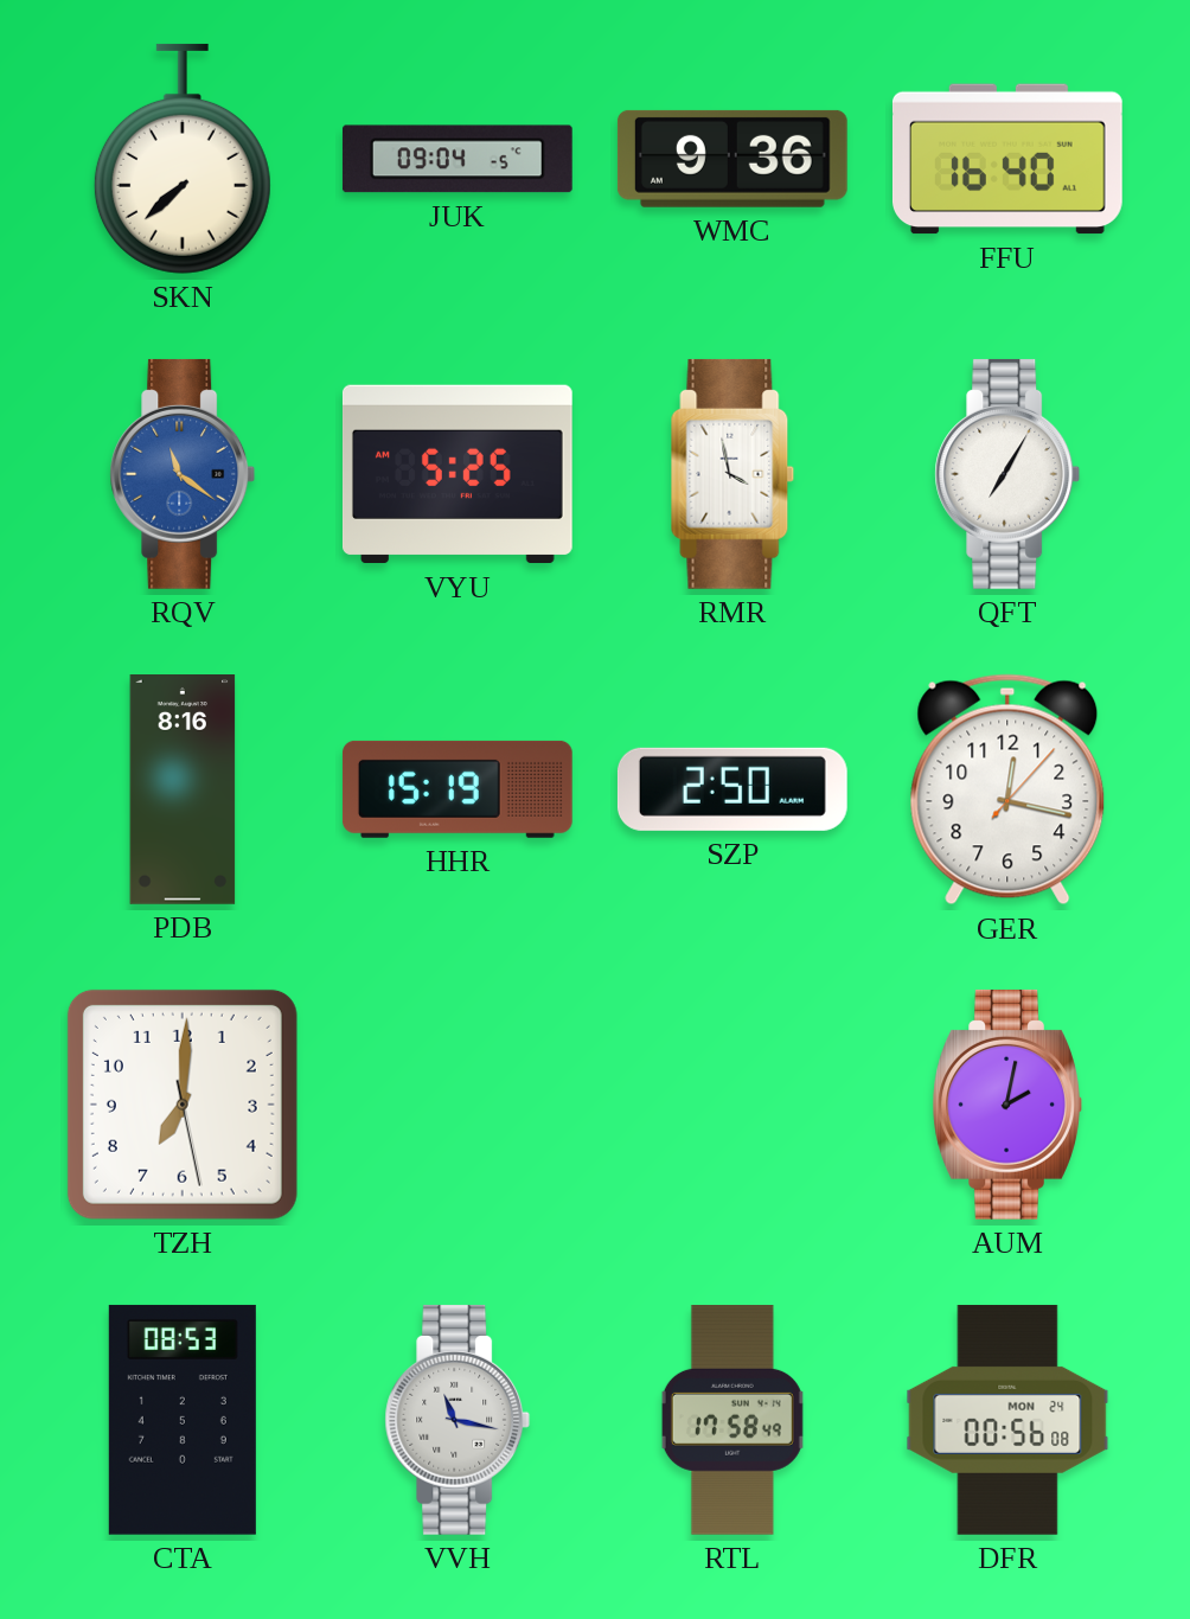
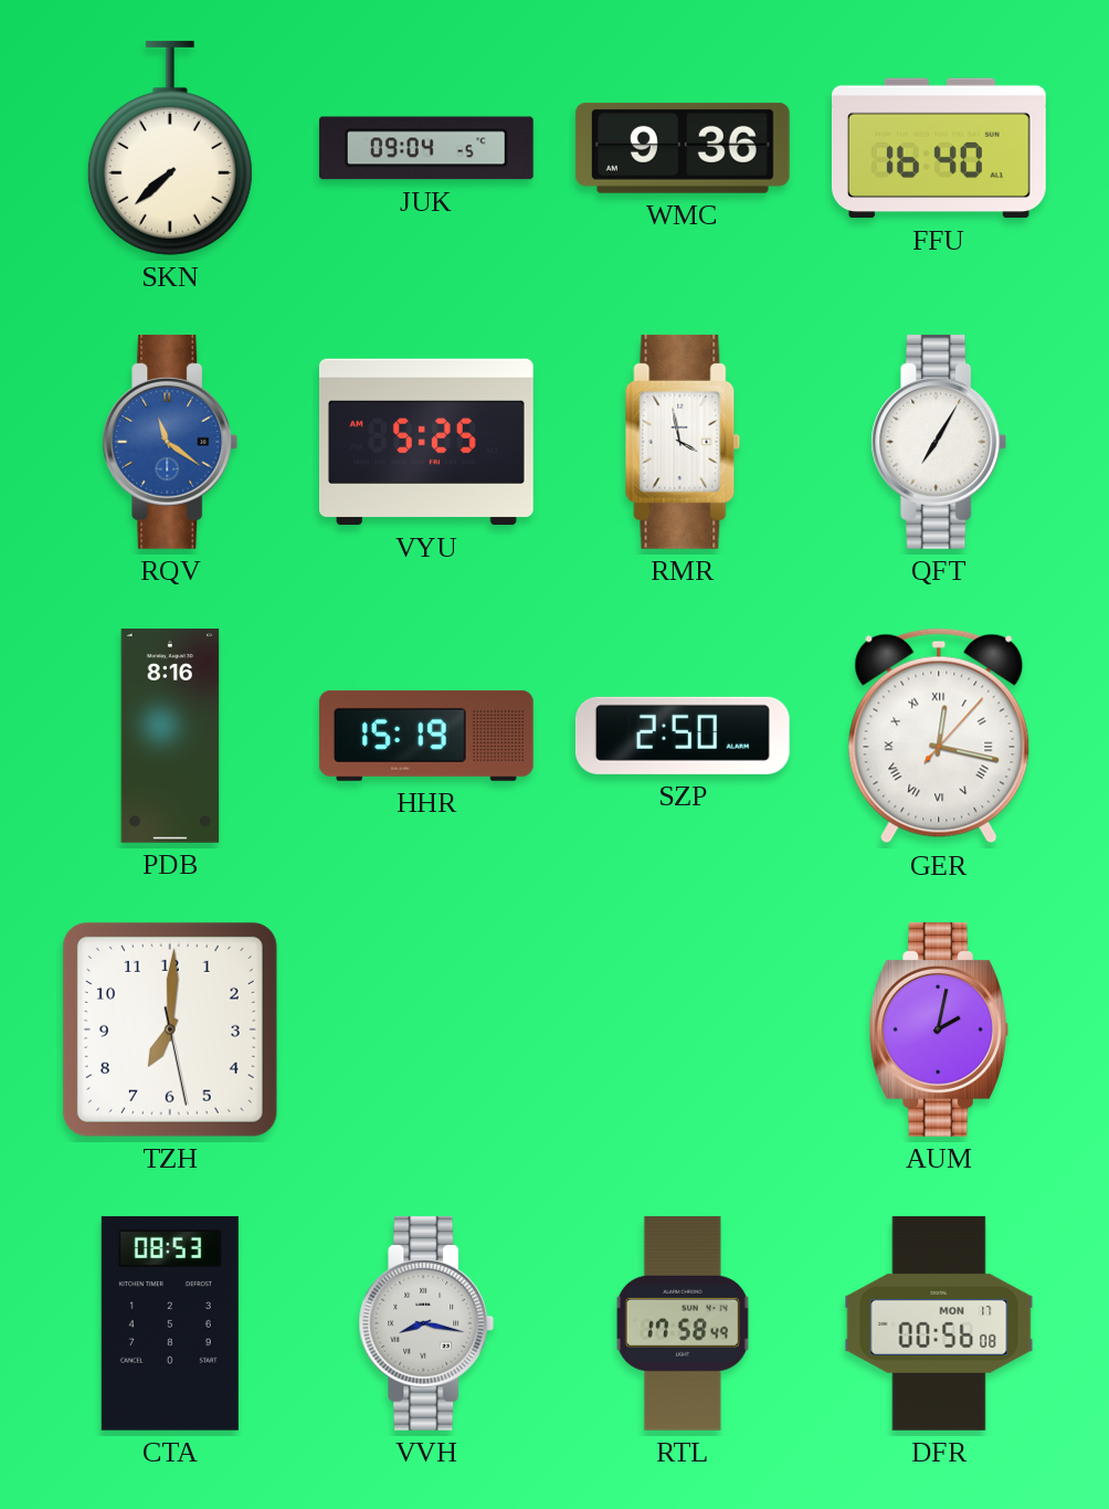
GER numerals: Arabic -> Roman (939, 736)
VVH: 11:17 -> 8:17 (426, 1323)
DFR date: MON 24 -> MON 17 (939, 1323)
